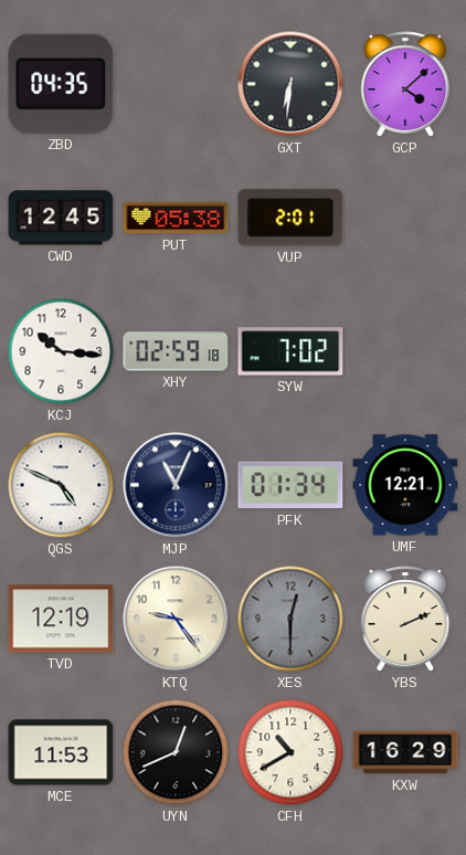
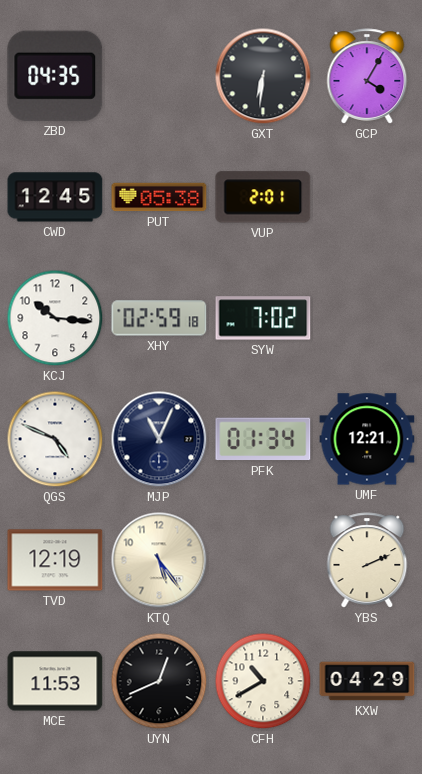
GCP: 4:08 -> 4:05 (367, 76)
KTQ: 9:24 -> 5:24 (159, 560)
XES: 12:30 -> none (290, 619)
KXW: 16:29 -> 04:29 (367, 681)
